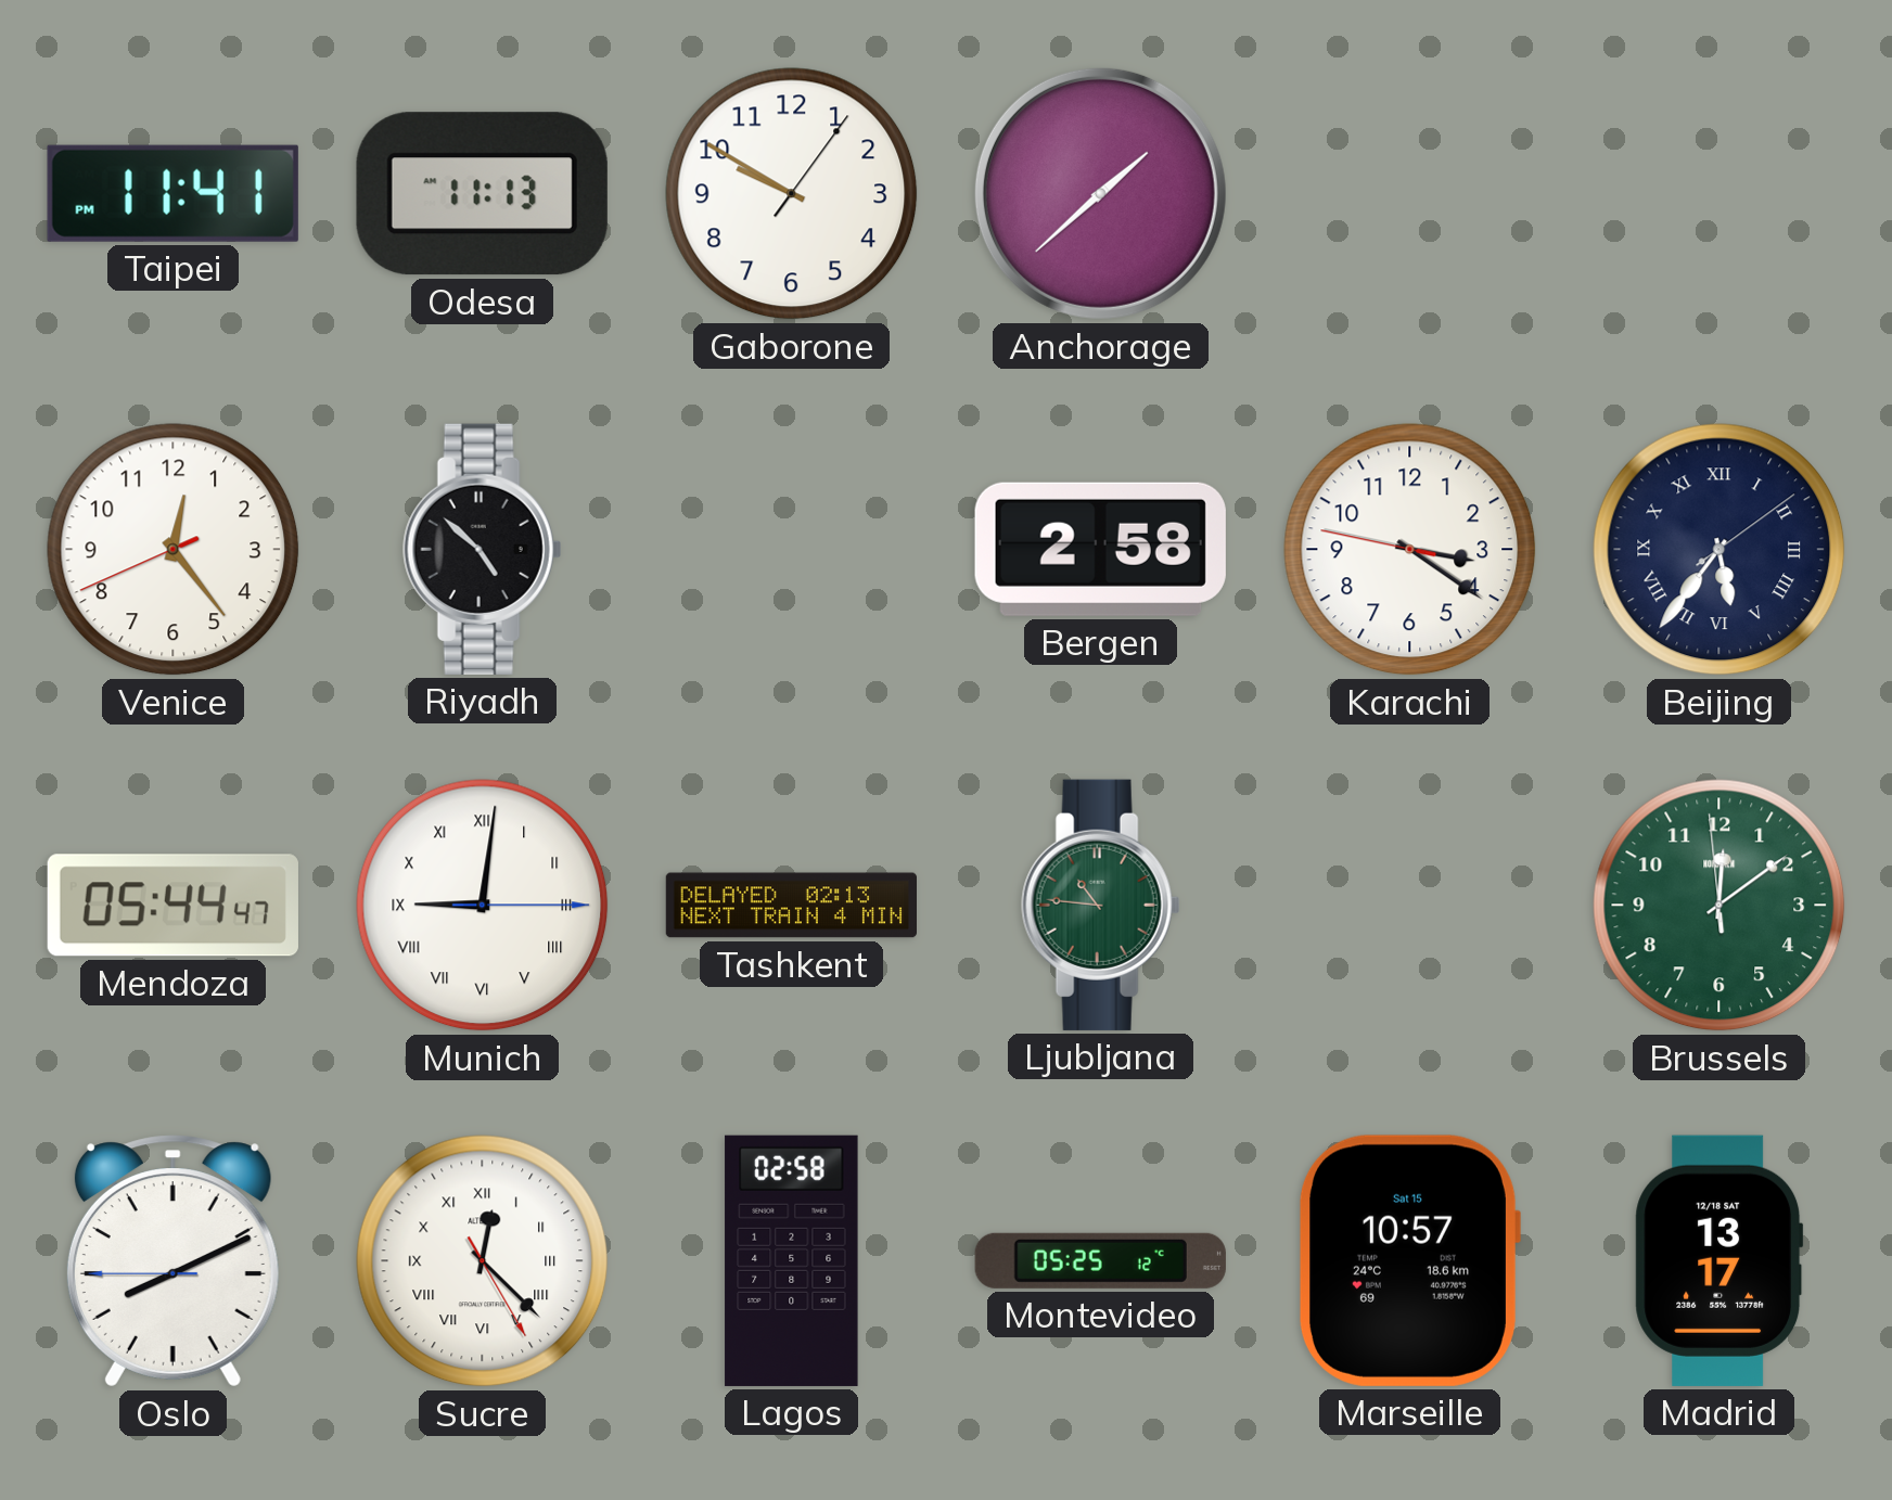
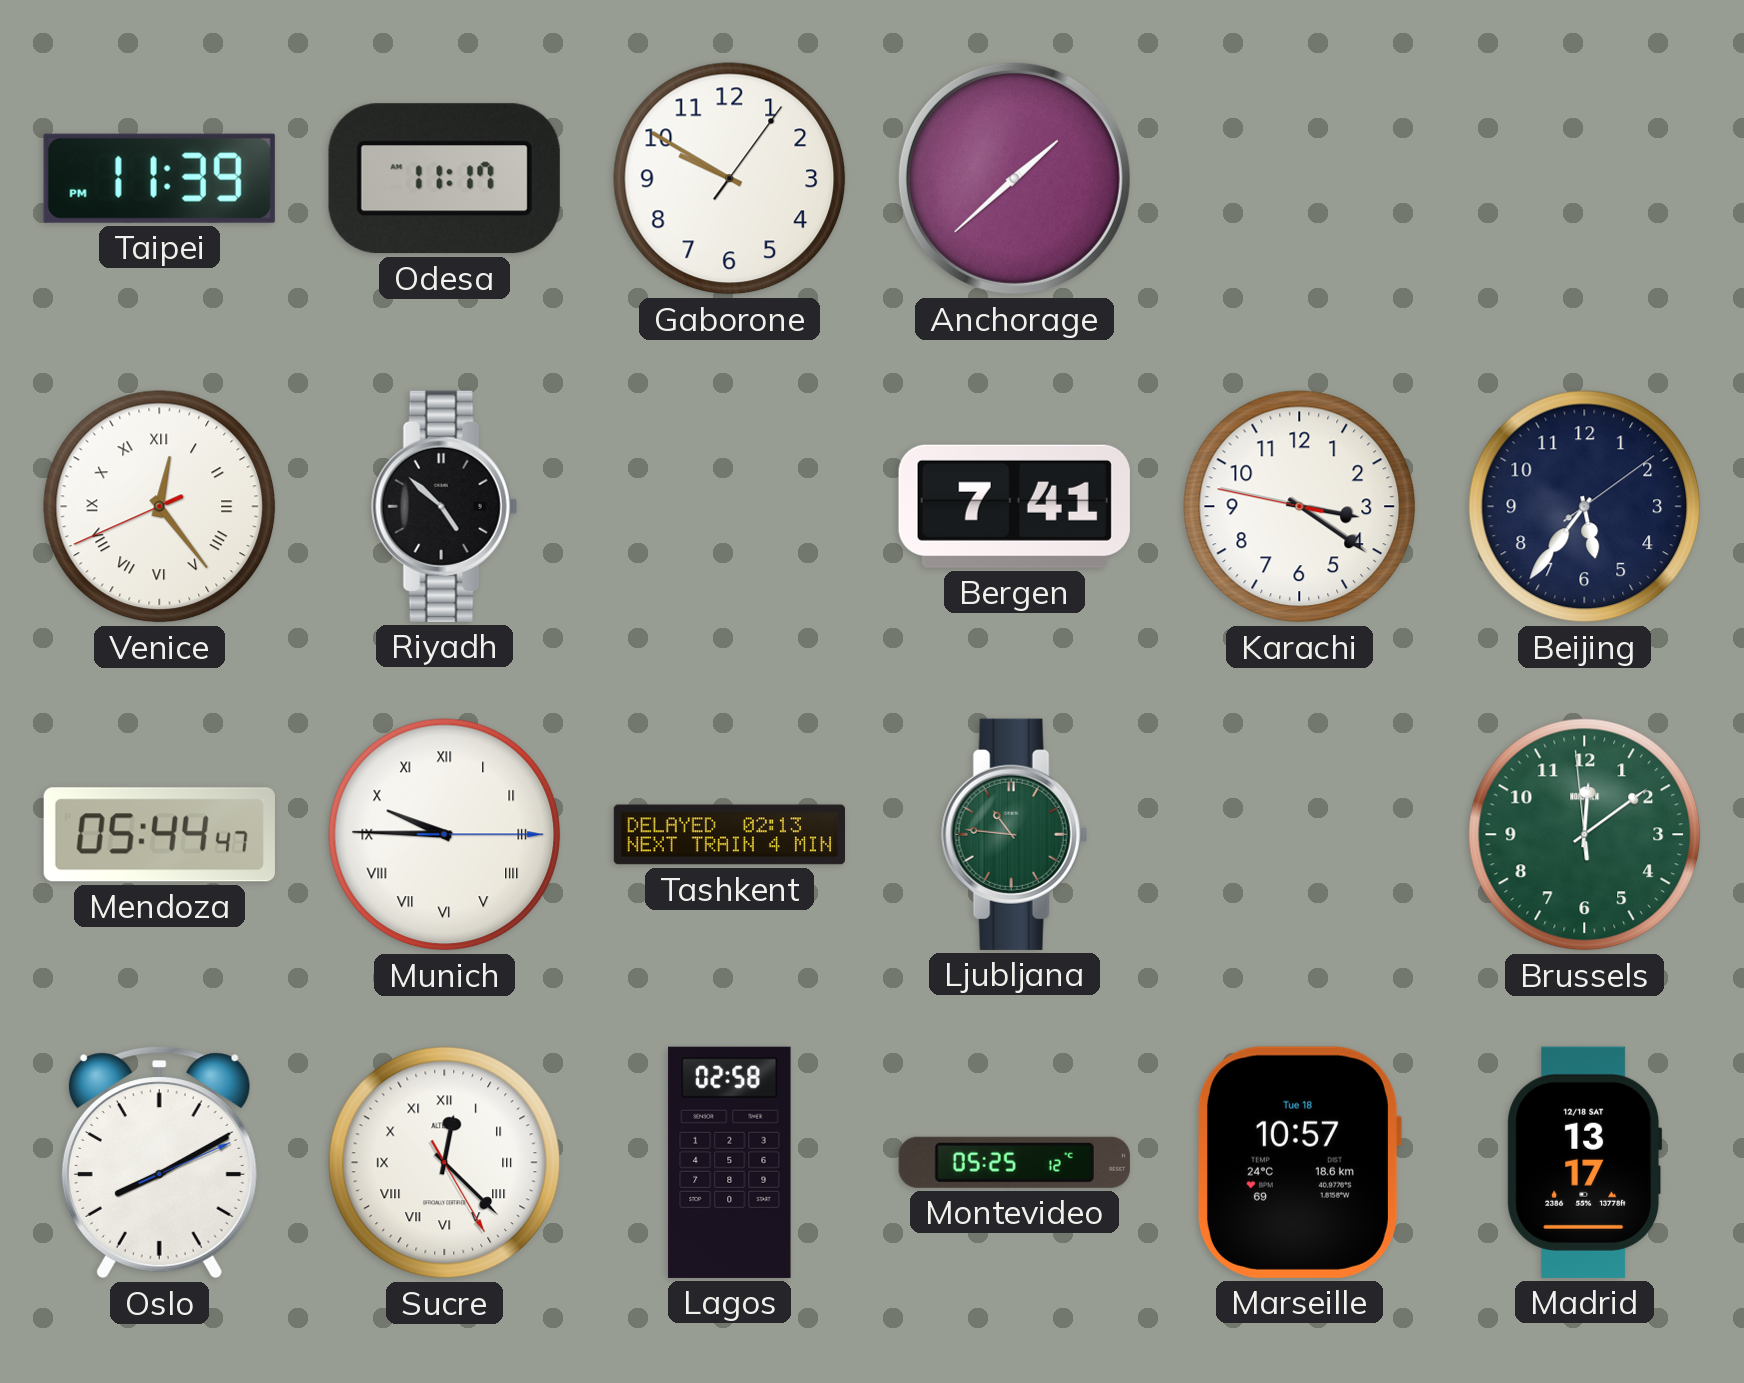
Taipei: 11:41 -> 11:39 (159, 178)
Odesa: 11:13 -> 11:17 (444, 179)
Venice numerals: Arabic -> Roman (160, 507)
Bergen: 2:58 -> 7:41 (1014, 506)
Beijing numerals: Roman -> Arabic (1585, 507)
Munich: 9:01 -> 9:45 (445, 835)
Oslo: 8:10:45 -> 8:10:11 (159, 1163)
Marseille date: Sat 15 -> Tue 18 (1299, 1162)
